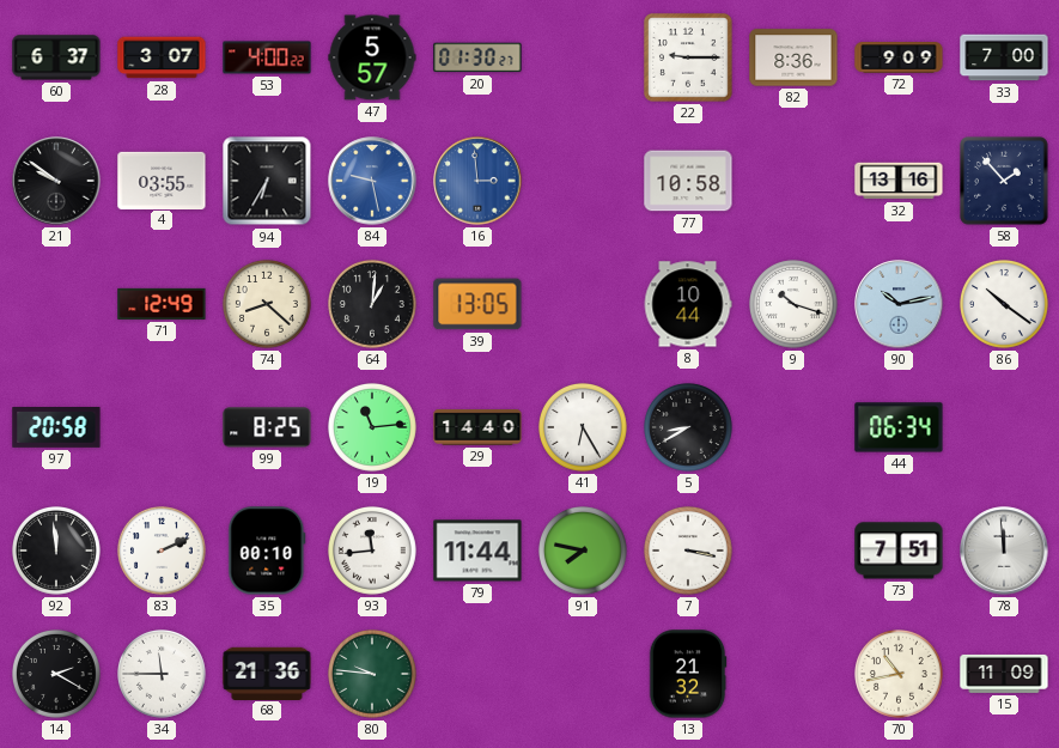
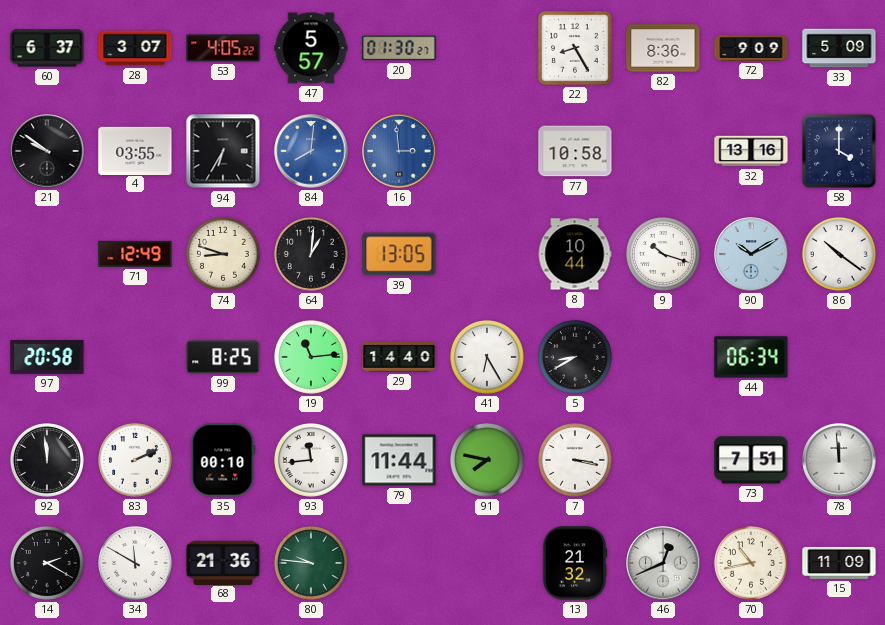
53: 4:00 -> 4:05 (223, 48)
22: 9:15 -> 8:25 (576, 49)
33: 7:00 -> 5:09 (839, 48)
84: 9:28 -> 8:01 (311, 151)
58: 1:53 -> 4:00 (840, 152)
74: 8:22 -> 8:48 (224, 255)
90: 10:13 -> 10:10 (751, 254)
34: 11:45 -> 11:50 (136, 564)
46: none -> 12:41 (663, 563)
